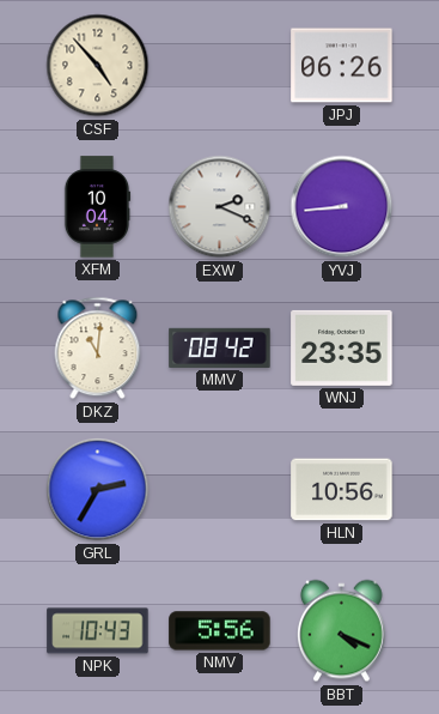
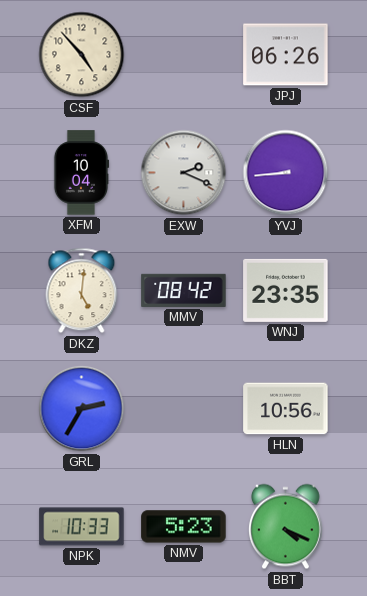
DKZ: 11:01 -> 5:01 (82, 291)
NPK: 10:43 -> 10:33 (82, 527)
NMV: 5:56 -> 5:23 (184, 527)
